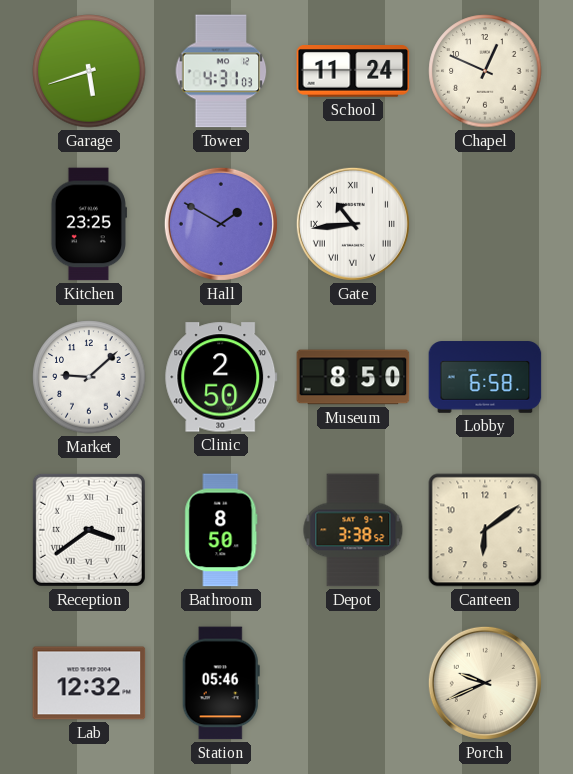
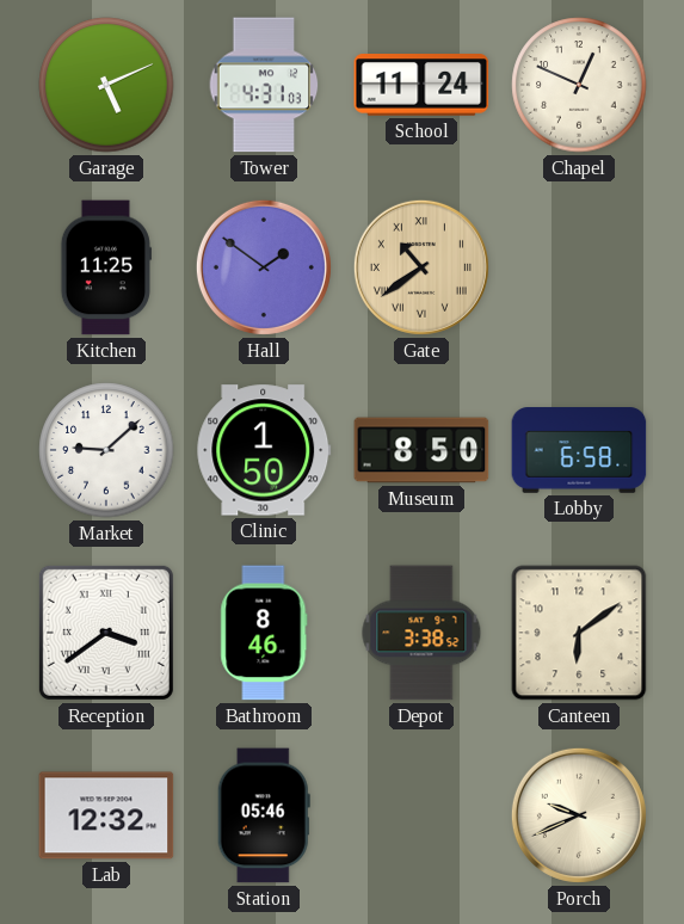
Garage: 5:42 -> 5:11 (106, 85)
Kitchen: 23:25 -> 11:25 (106, 267)
Hall: 1:50 -> 1:51 (264, 267)
Gate: 10:44 -> 10:39 (421, 267)
Gate dial: white -> champagne (421, 267)
Clinic: 2:50 -> 1:50 (264, 450)
Bathroom: 8:50 -> 8:46 (264, 633)
